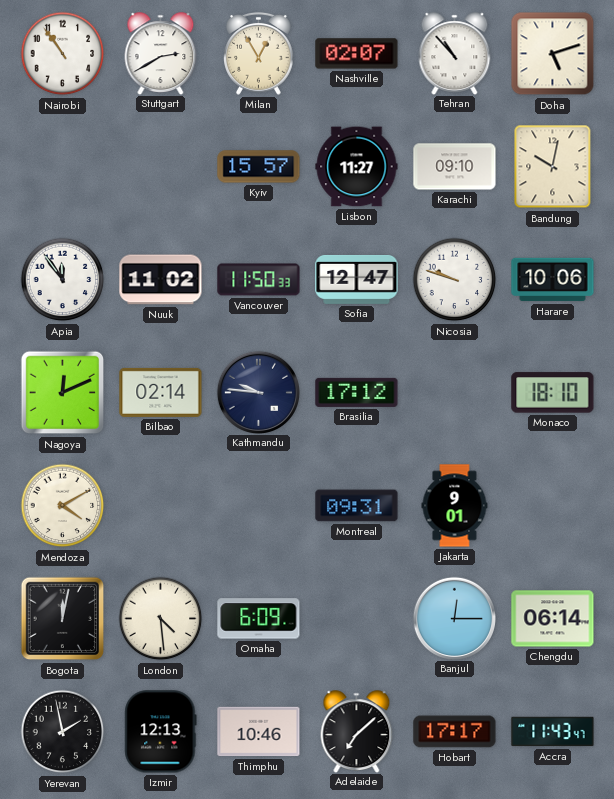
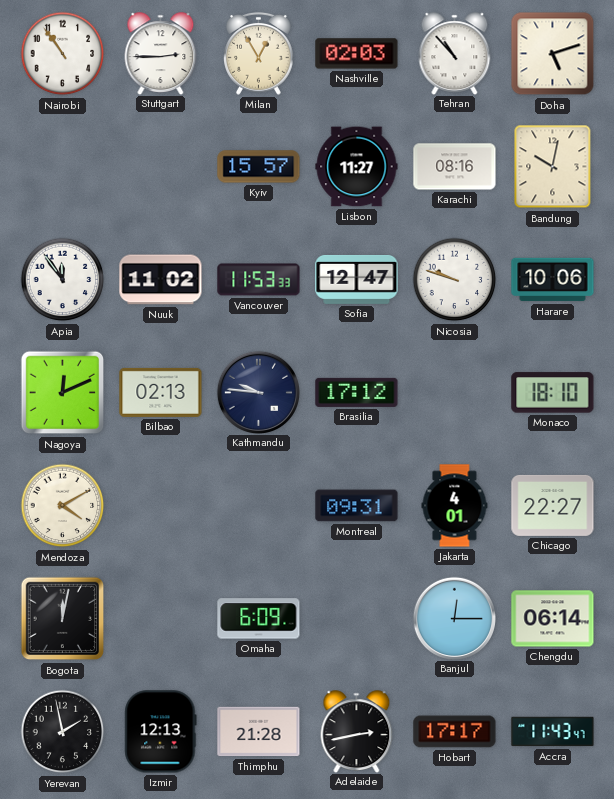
Stuttgart: 2:40 -> 2:45 (161, 53)
Nashville: 02:07 -> 02:03 (357, 54)
Karachi: 09:10 -> 08:16 (455, 167)
Vancouver: 11:50 -> 11:53 (259, 280)
Bilbao: 02:14 -> 02:13 (161, 392)
Jakarta: 9:01 -> 4:01 (455, 506)
Chicago: none -> 22:27 (553, 505)
London: 4:29 -> none (161, 619)
Thimphu: 10:46 -> 21:28 (259, 732)
Adelaide: 7:08 -> 2:43 (357, 731)
